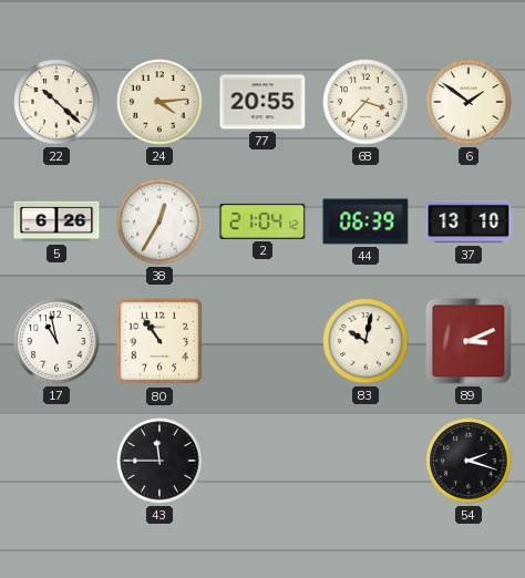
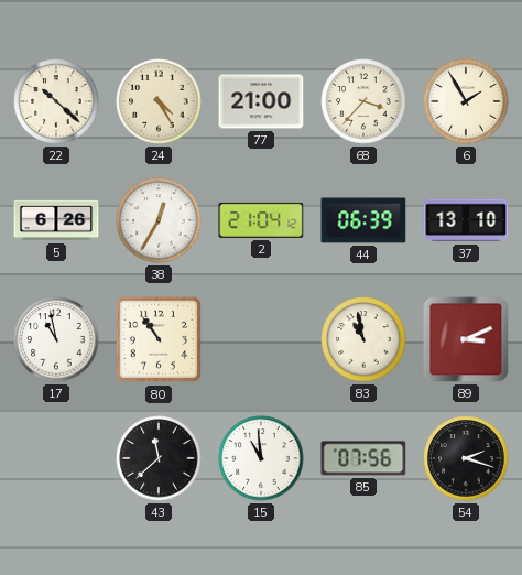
24: 4:14 -> 4:25 (159, 101)
77: 20:55 -> 21:00 (261, 101)
6: 1:51 -> 1:55 (466, 101)
83: 10:02 -> 10:58 (363, 339)
43: 11:45 -> 11:38 (159, 458)
15: none -> 10:59 (261, 458)
85: none -> 07:56 (363, 458)
